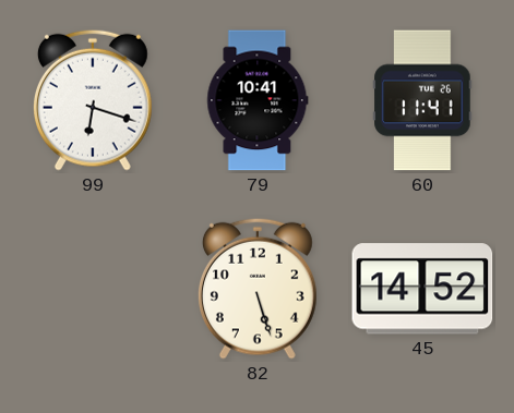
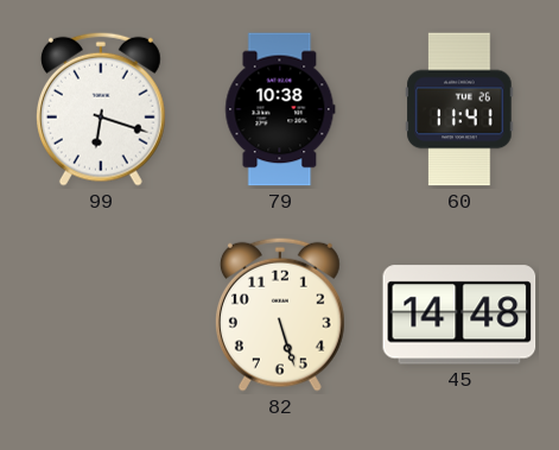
79: 10:41 -> 10:38 (280, 109)
45: 14:52 -> 14:48 (459, 315)
